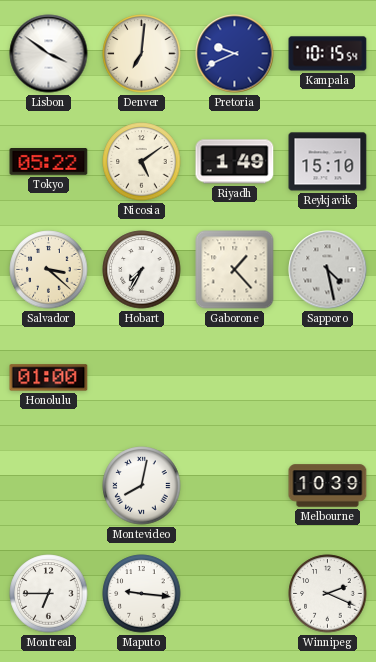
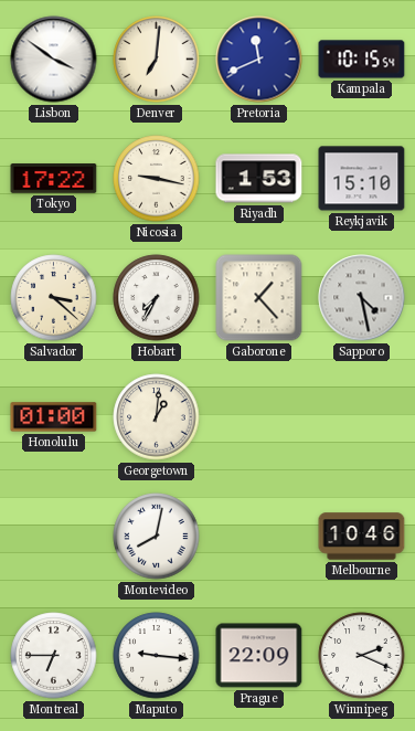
Pretoria: 9:41 -> 11:41 (259, 60)
Tokyo: 05:22 -> 17:22 (54, 179)
Nicosia: 5:09 -> 9:17 (157, 179)
Riyadh: 1:49 -> 1:53 (259, 179)
Georgetown: none -> 1:01 (157, 417)
Melbourne: 10:39 -> 10:46 (362, 537)
Prague: none -> 22:09 (259, 656)
